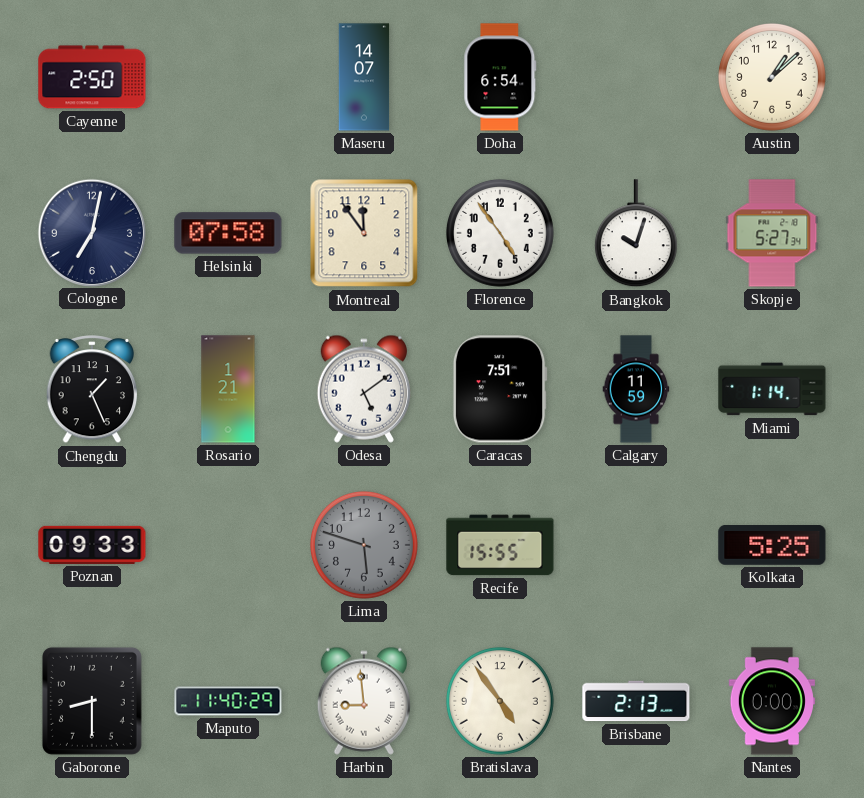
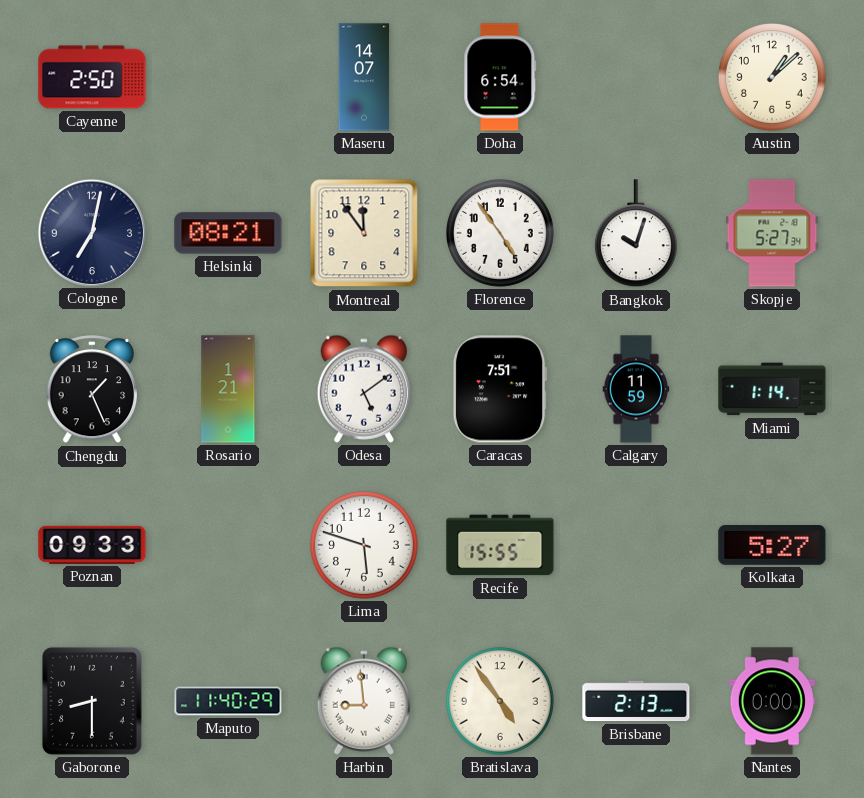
Helsinki: 07:58 -> 08:21 (228, 233)
Lima dial: grey -> white (364, 545)
Kolkata: 5:25 -> 5:27 (772, 546)
